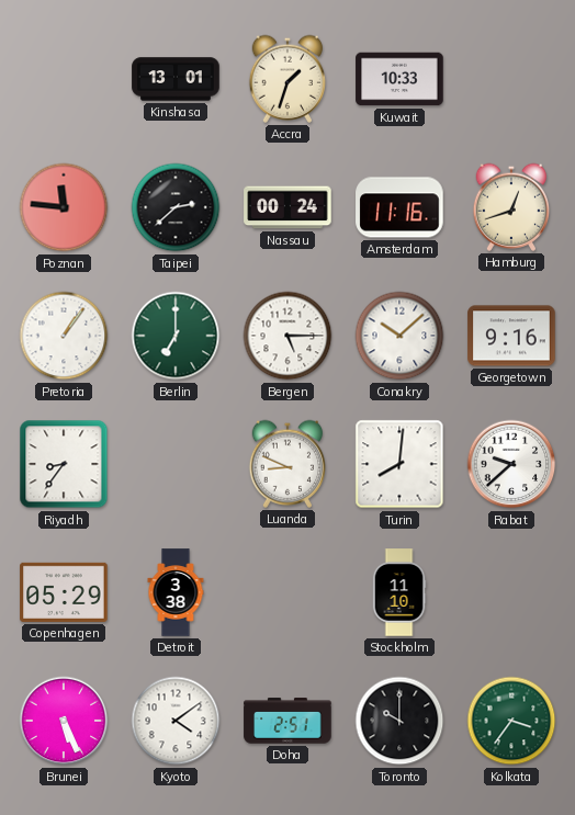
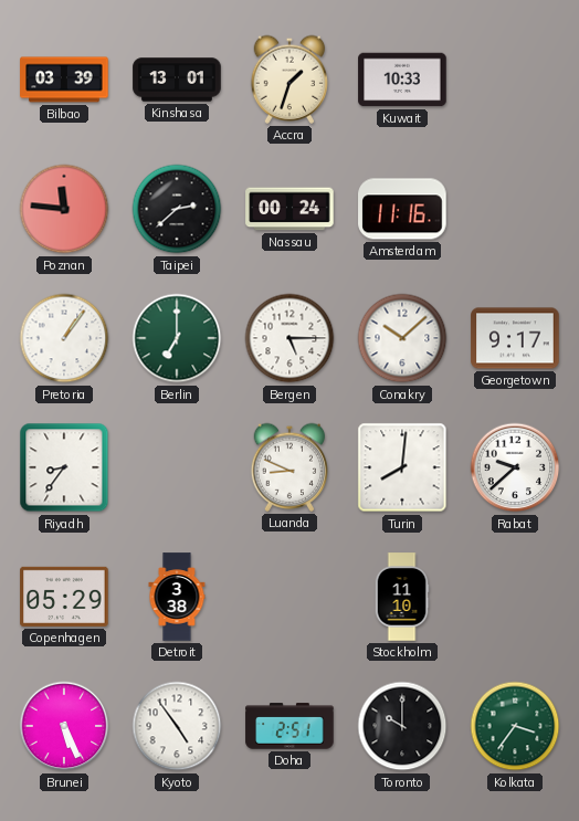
Bilbao: none -> 03:39 (64, 80)
Hamburg: 12:42 -> none (511, 207)
Georgetown: 9:16 -> 9:17 (515, 338)
Kyoto: 4:09 -> 4:54 (177, 726)
